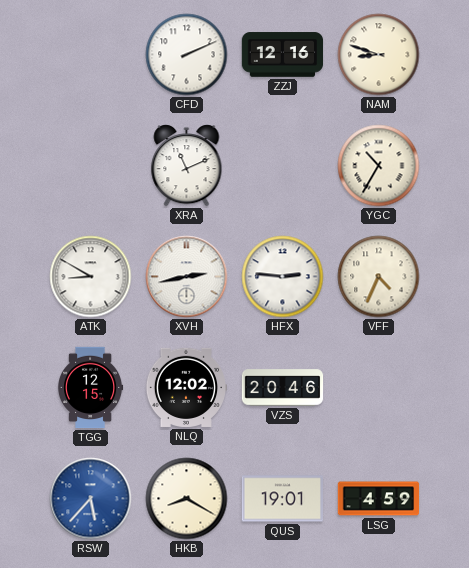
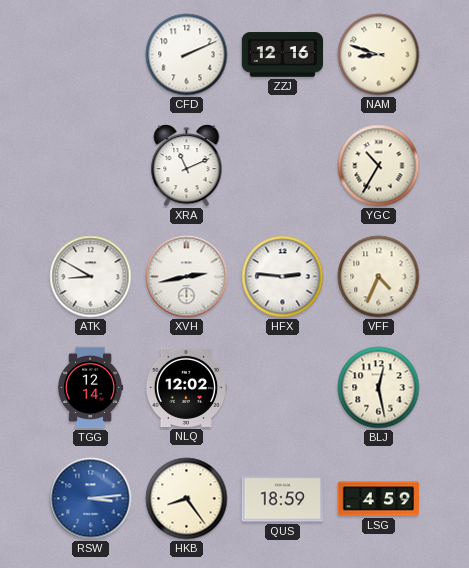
TGG: 12:15 -> 12:14 (90, 388)
VZS: 20:46 -> none (283, 388)
BLJ: none -> 12:28 (379, 388)
RSW: 5:37 -> 3:14 (91, 499)
HKB: 8:20 -> 8:24 (187, 499)
QUS: 19:01 -> 18:59 (282, 499)
